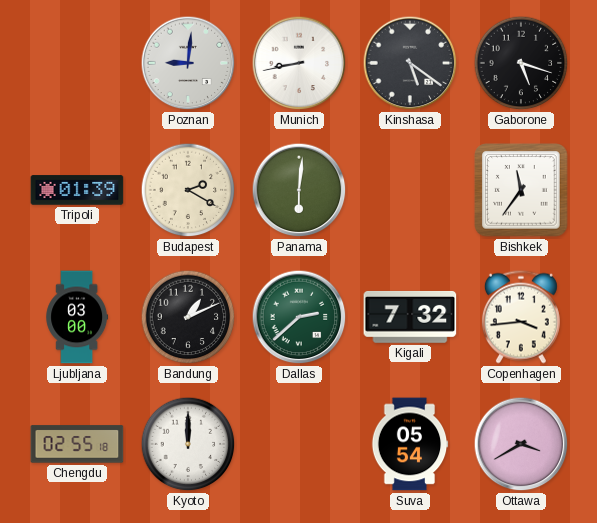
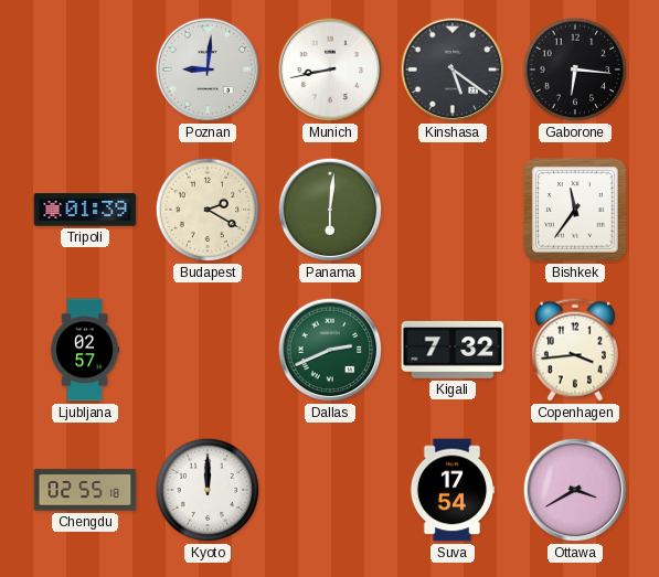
Gaborone: 5:18 -> 6:16 (575, 70)
Ljubljana: 03:00 -> 02:57 (85, 350)
Bandung: 1:11 -> none (188, 317)
Dallas: 2:38 -> 2:41 (330, 350)
Suva: 05:54 -> 17:54 (453, 490)
